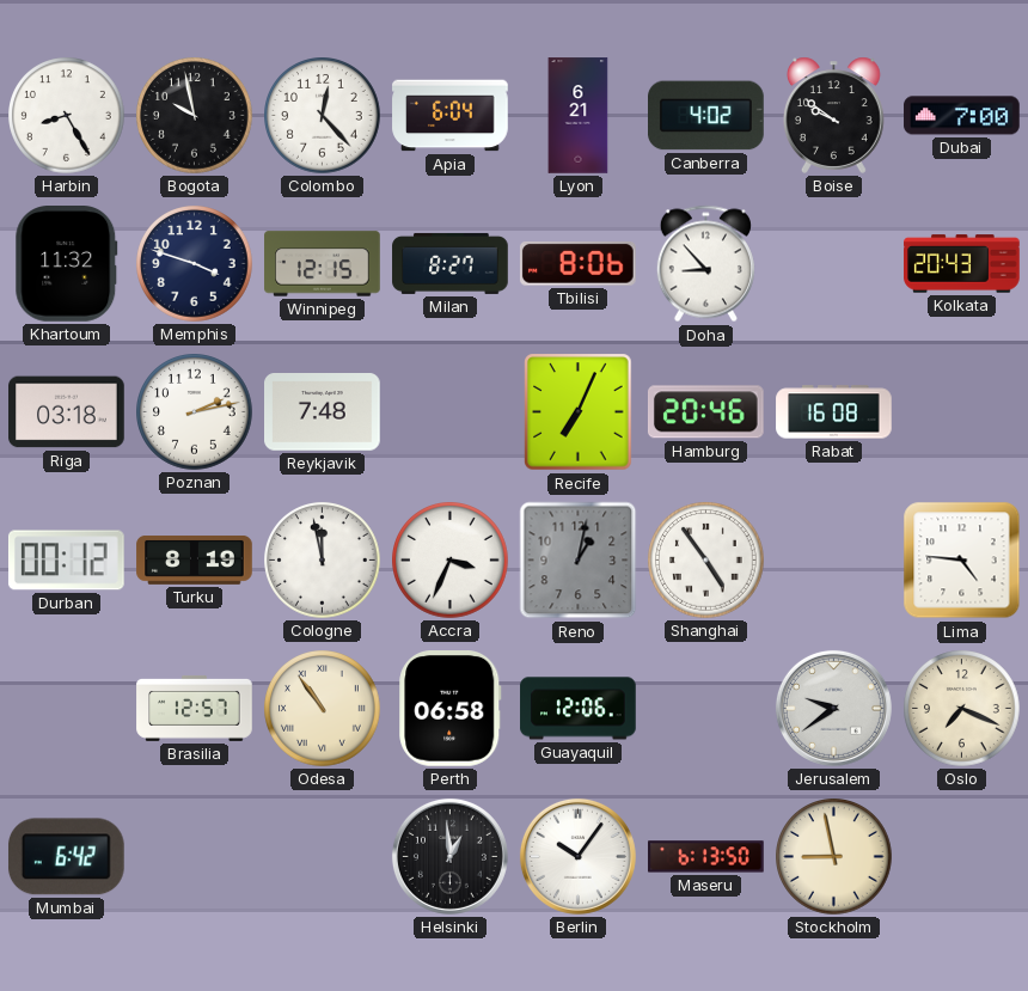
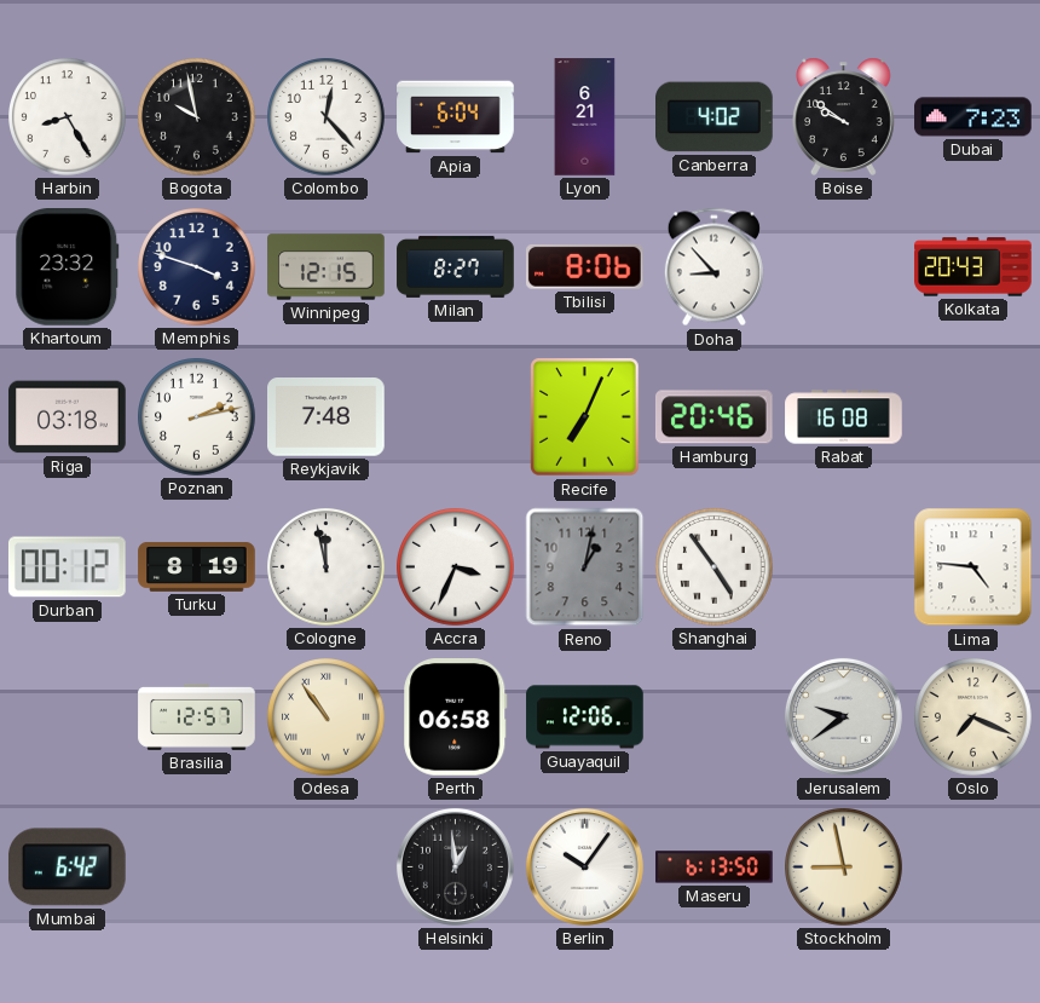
Dubai: 7:00 -> 7:23 (973, 117)
Khartoum: 11:32 -> 23:32 (68, 267)
